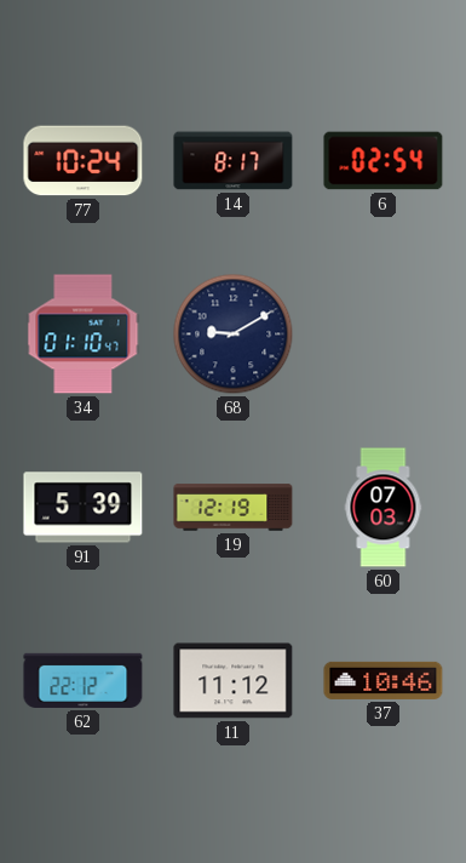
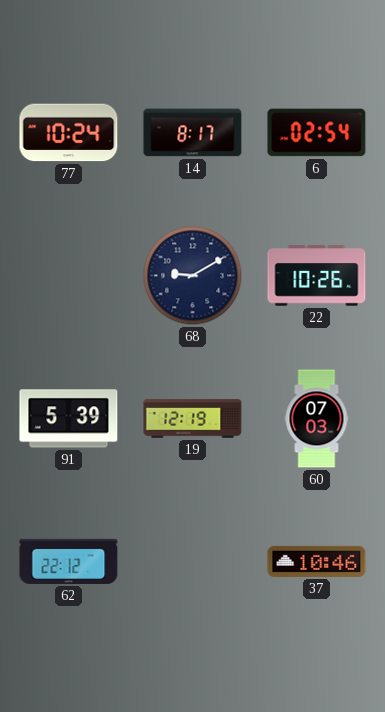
34: 01:10 -> none (84, 335)
22: none -> 10:26 (317, 276)
11: 11:12 -> none (234, 681)
